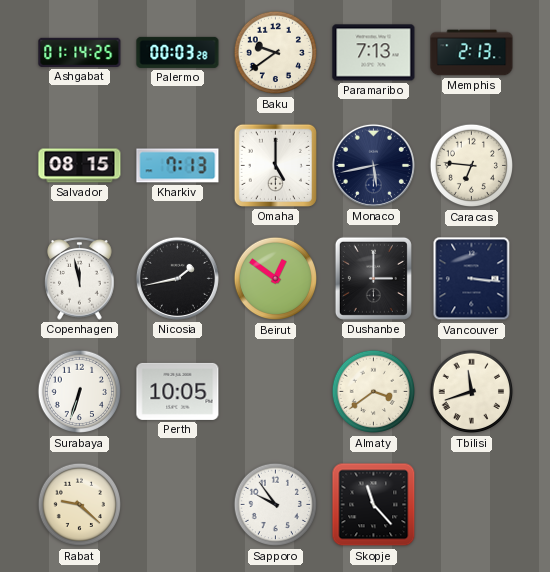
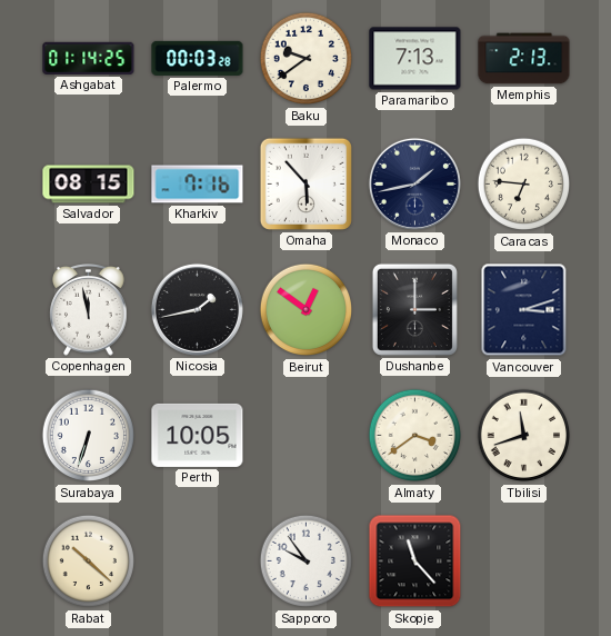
Kharkiv: 7:13 -> 7:16 (198, 185)
Omaha: 5:00 -> 5:53 (305, 183)
Monaco: 5:43 -> 1:43 (414, 183)
Vancouver: 3:16 -> 3:12 (524, 310)
Rabat: 9:22 -> 10:22 (89, 562)
